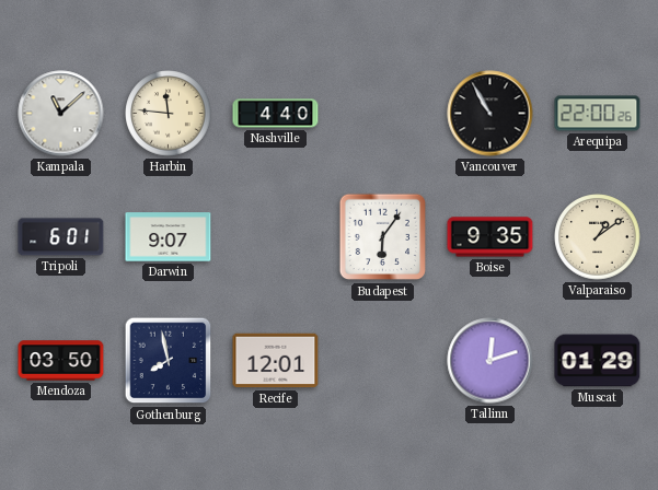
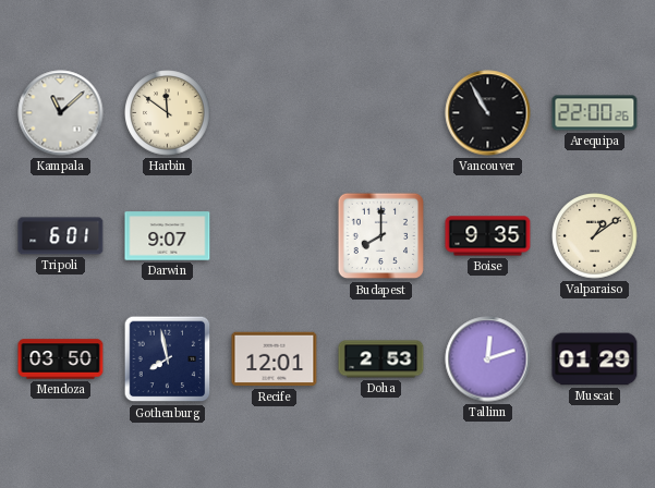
Harbin: 11:46 -> 11:51 (168, 113)
Nashville: 4:40 -> none (276, 114)
Budapest: 6:06 -> 8:00 (381, 236)
Doha: none -> 2:53 (381, 359)
